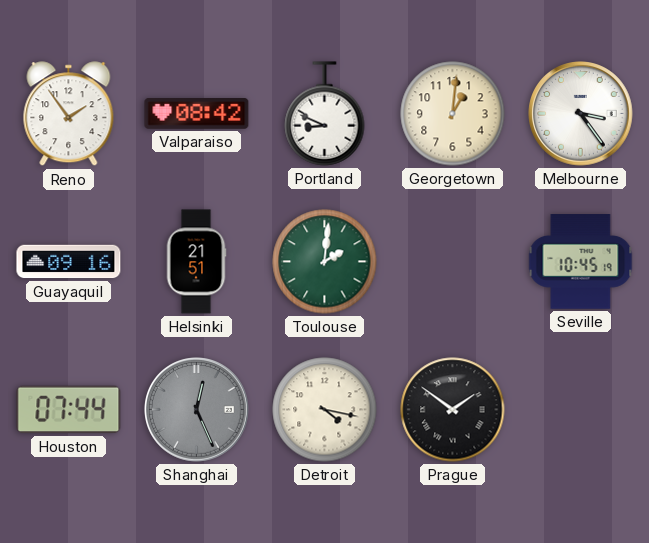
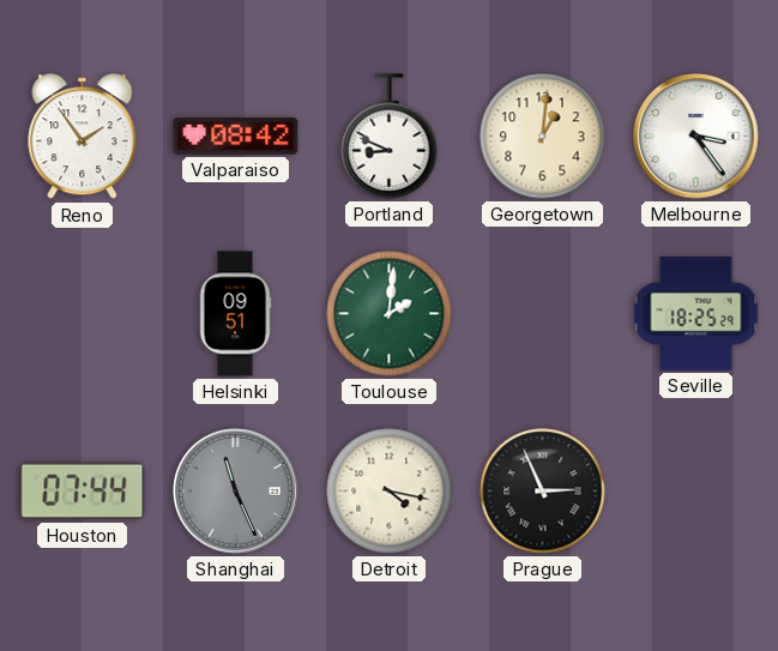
Guayaquil: 09:16 -> none (69, 262)
Helsinki: 21:51 -> 09:51 (235, 314)
Seville: 10:45 -> 18:25 (696, 314)
Shanghai: 12:26 -> 11:26 (236, 492)
Prague: 1:51 -> 2:56 (543, 492)
